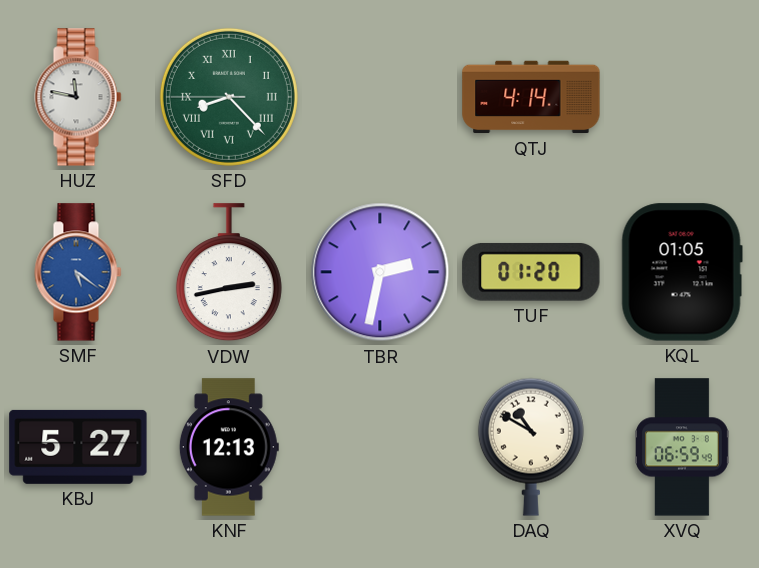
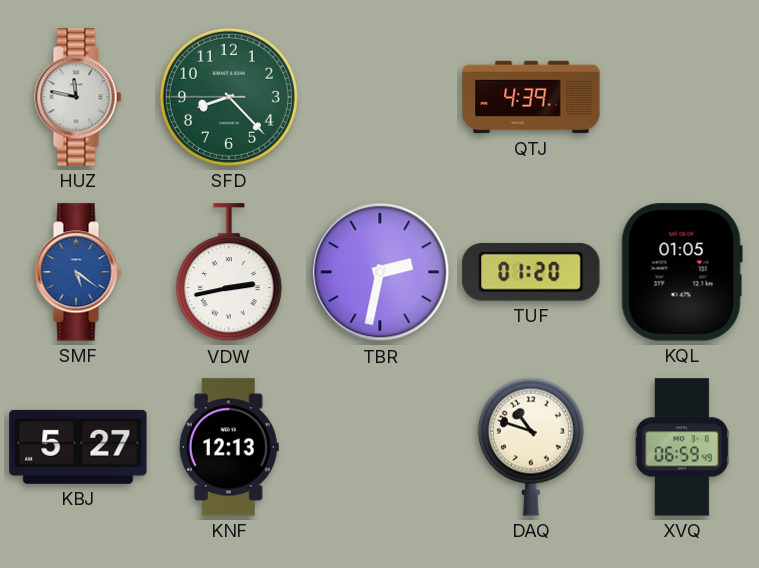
SFD numerals: Roman -> Arabic (229, 97)
QTJ: 4:14 -> 4:39 (531, 97)
DAQ: 10:50 -> 10:48 (531, 447)
